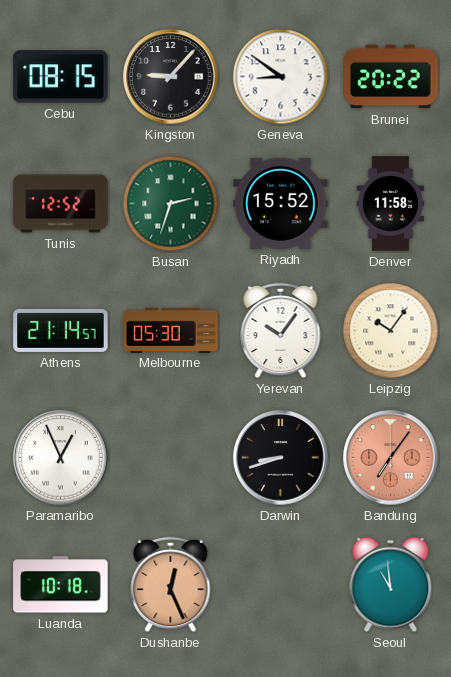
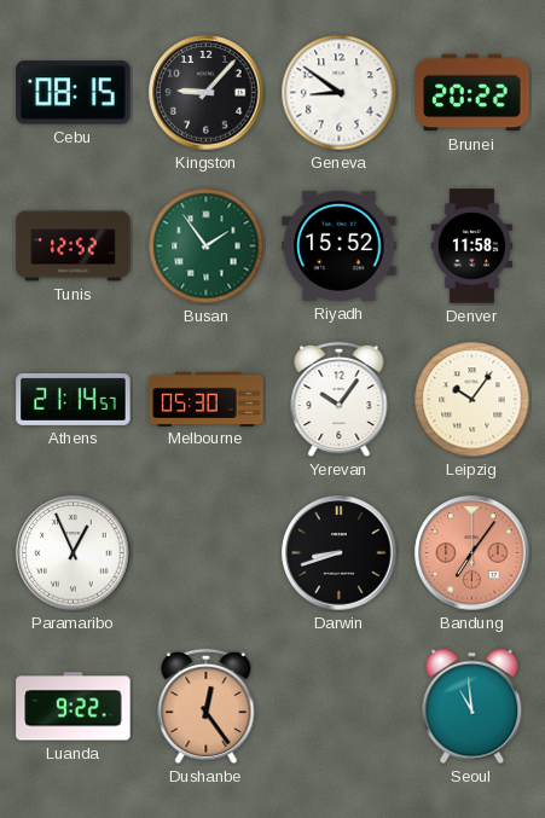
Busan: 2:33 -> 1:54 (207, 246)
Luanda: 10:18 -> 9:22 (74, 707)
Dushanbe: 12:26 -> 12:24 (207, 707)
